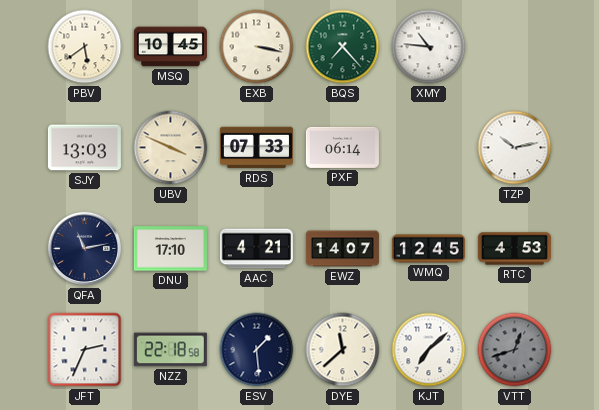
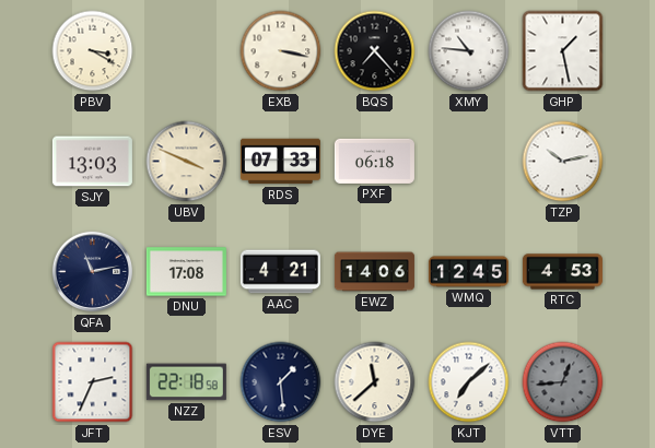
PBV: 5:39 -> 3:20 (93, 51)
MSQ: 10:45 -> none (170, 47)
BQS dial: green -> black (375, 51)
GHP: none -> 1:28 (563, 51)
PXF: 06:14 -> 06:18 (374, 161)
DNU: 17:10 -> 17:08 (186, 272)
EWZ: 14:07 -> 14:06 (374, 272)
VTT: 12:42 -> 12:44 (563, 382)
